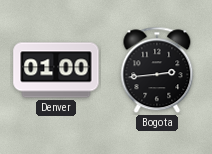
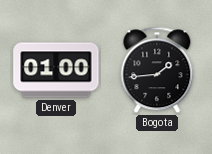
Bogota: 2:44 -> 1:44 (157, 70)
